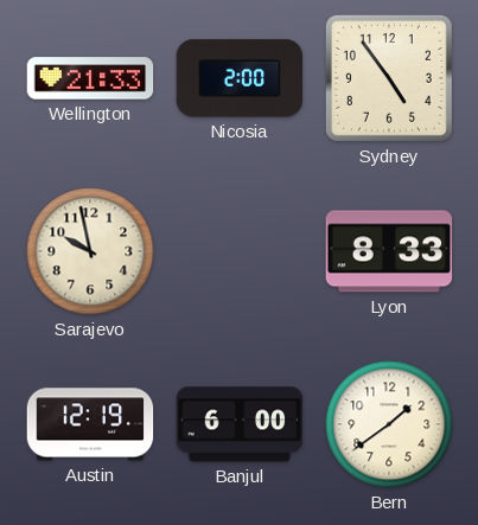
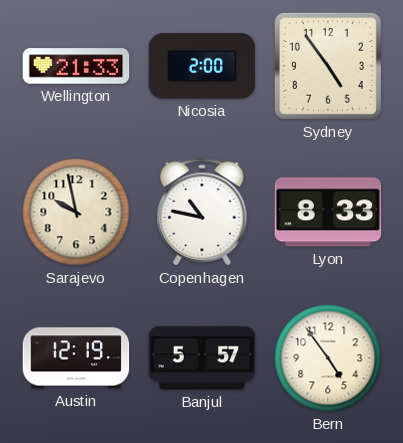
Copenhagen: none -> 10:47 (202, 212)
Banjul: 6:00 -> 5:57 (202, 358)
Bern: 1:39 -> 4:54 (328, 358)
